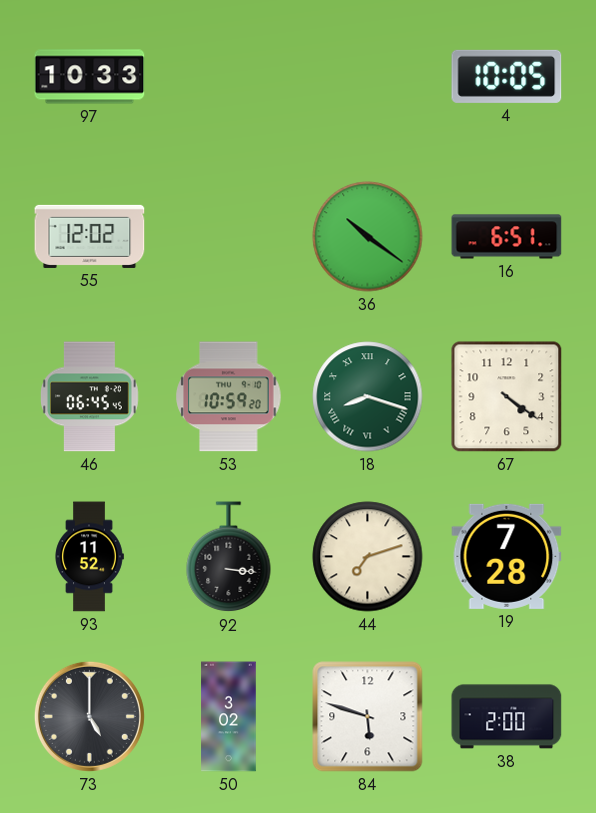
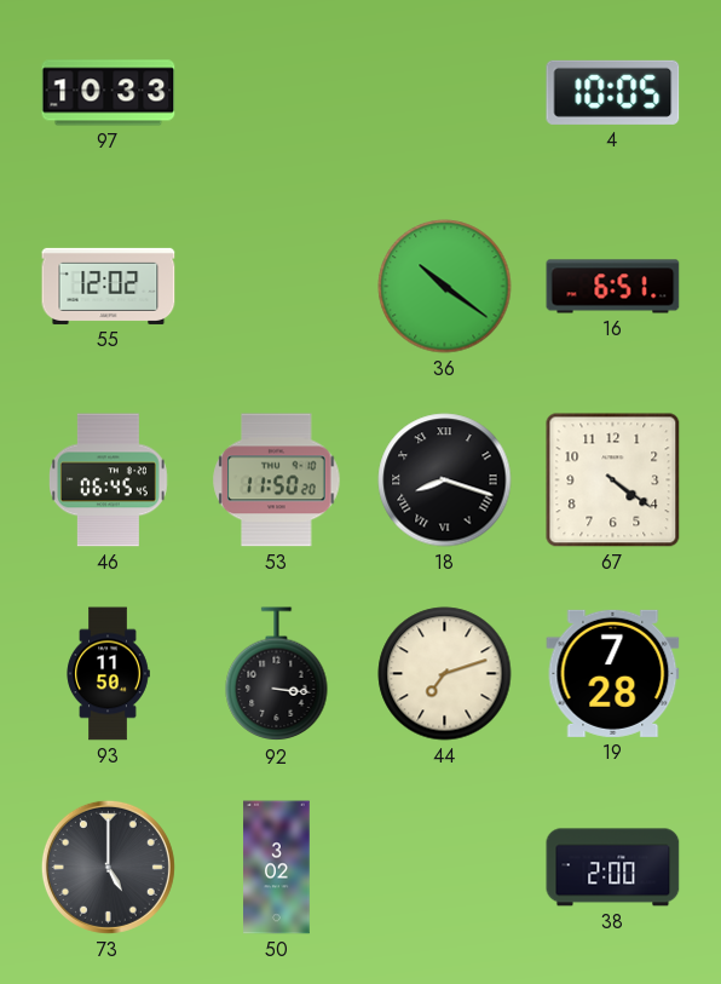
53: 10:59 -> 11:50 (277, 481)
18 dial: green -> black (445, 481)
93: 11:52 -> 11:50 (108, 674)
84: 5:48 -> none (368, 717)
